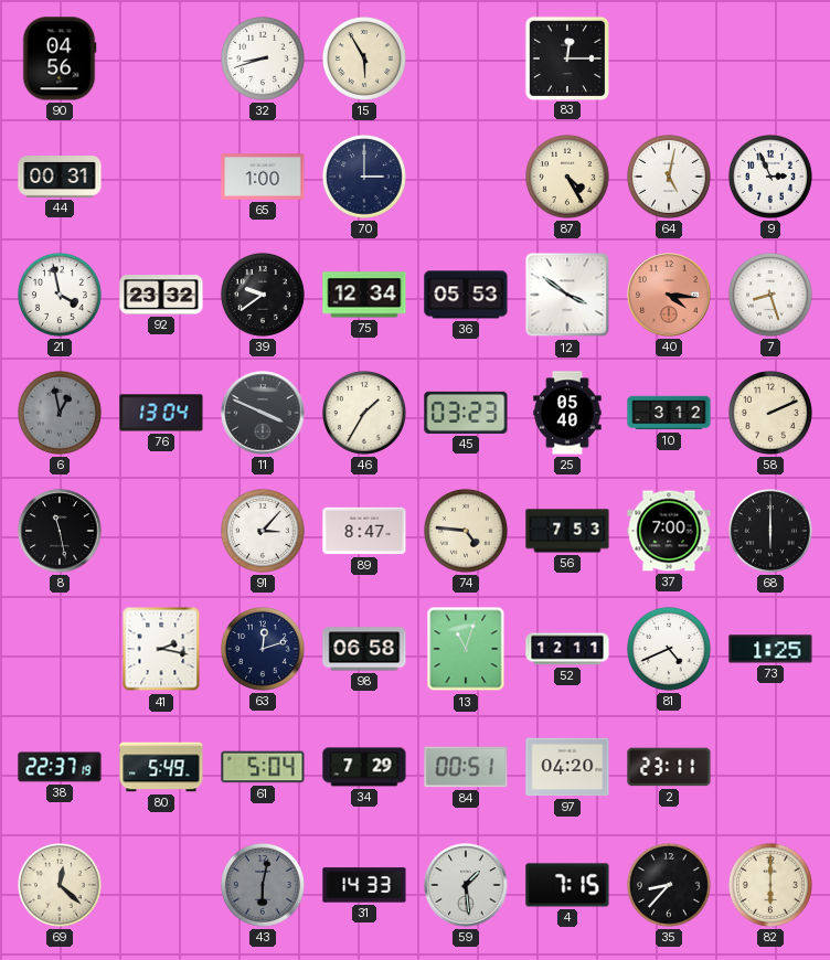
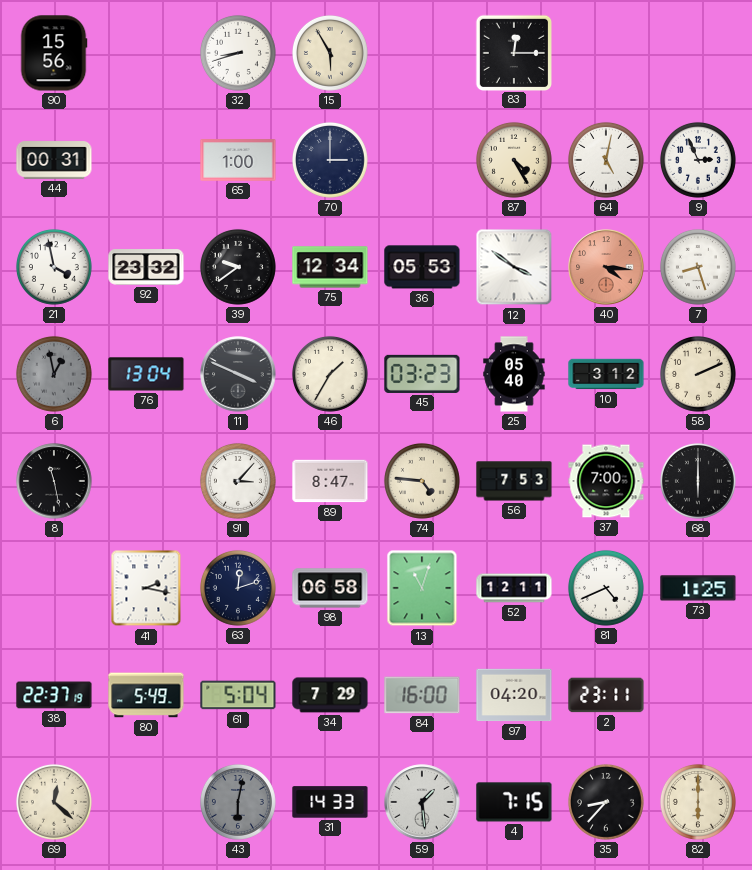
90: 04:56 -> 15:56 (54, 53)
84: 00:51 -> 16:00 (422, 695)
